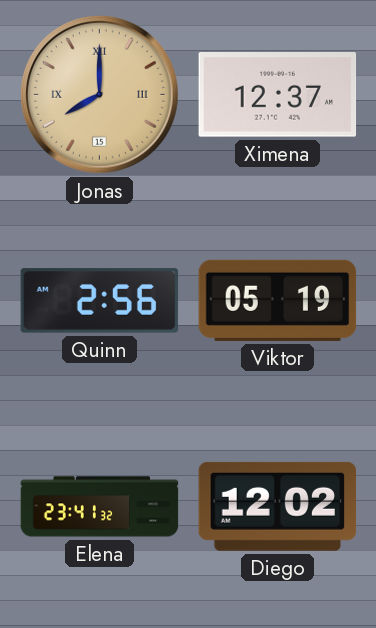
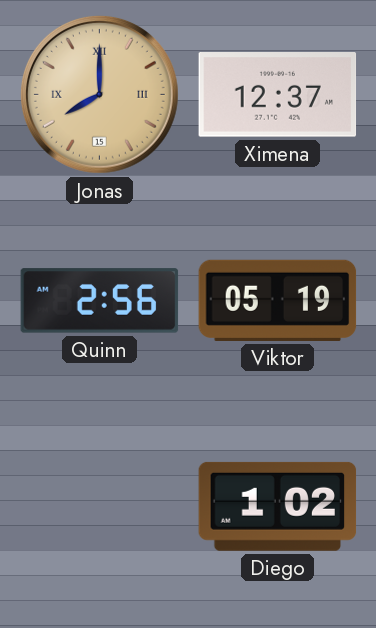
Elena: 23:41 -> none (100, 507)
Diego: 12:02 -> 1:02 (278, 506)
